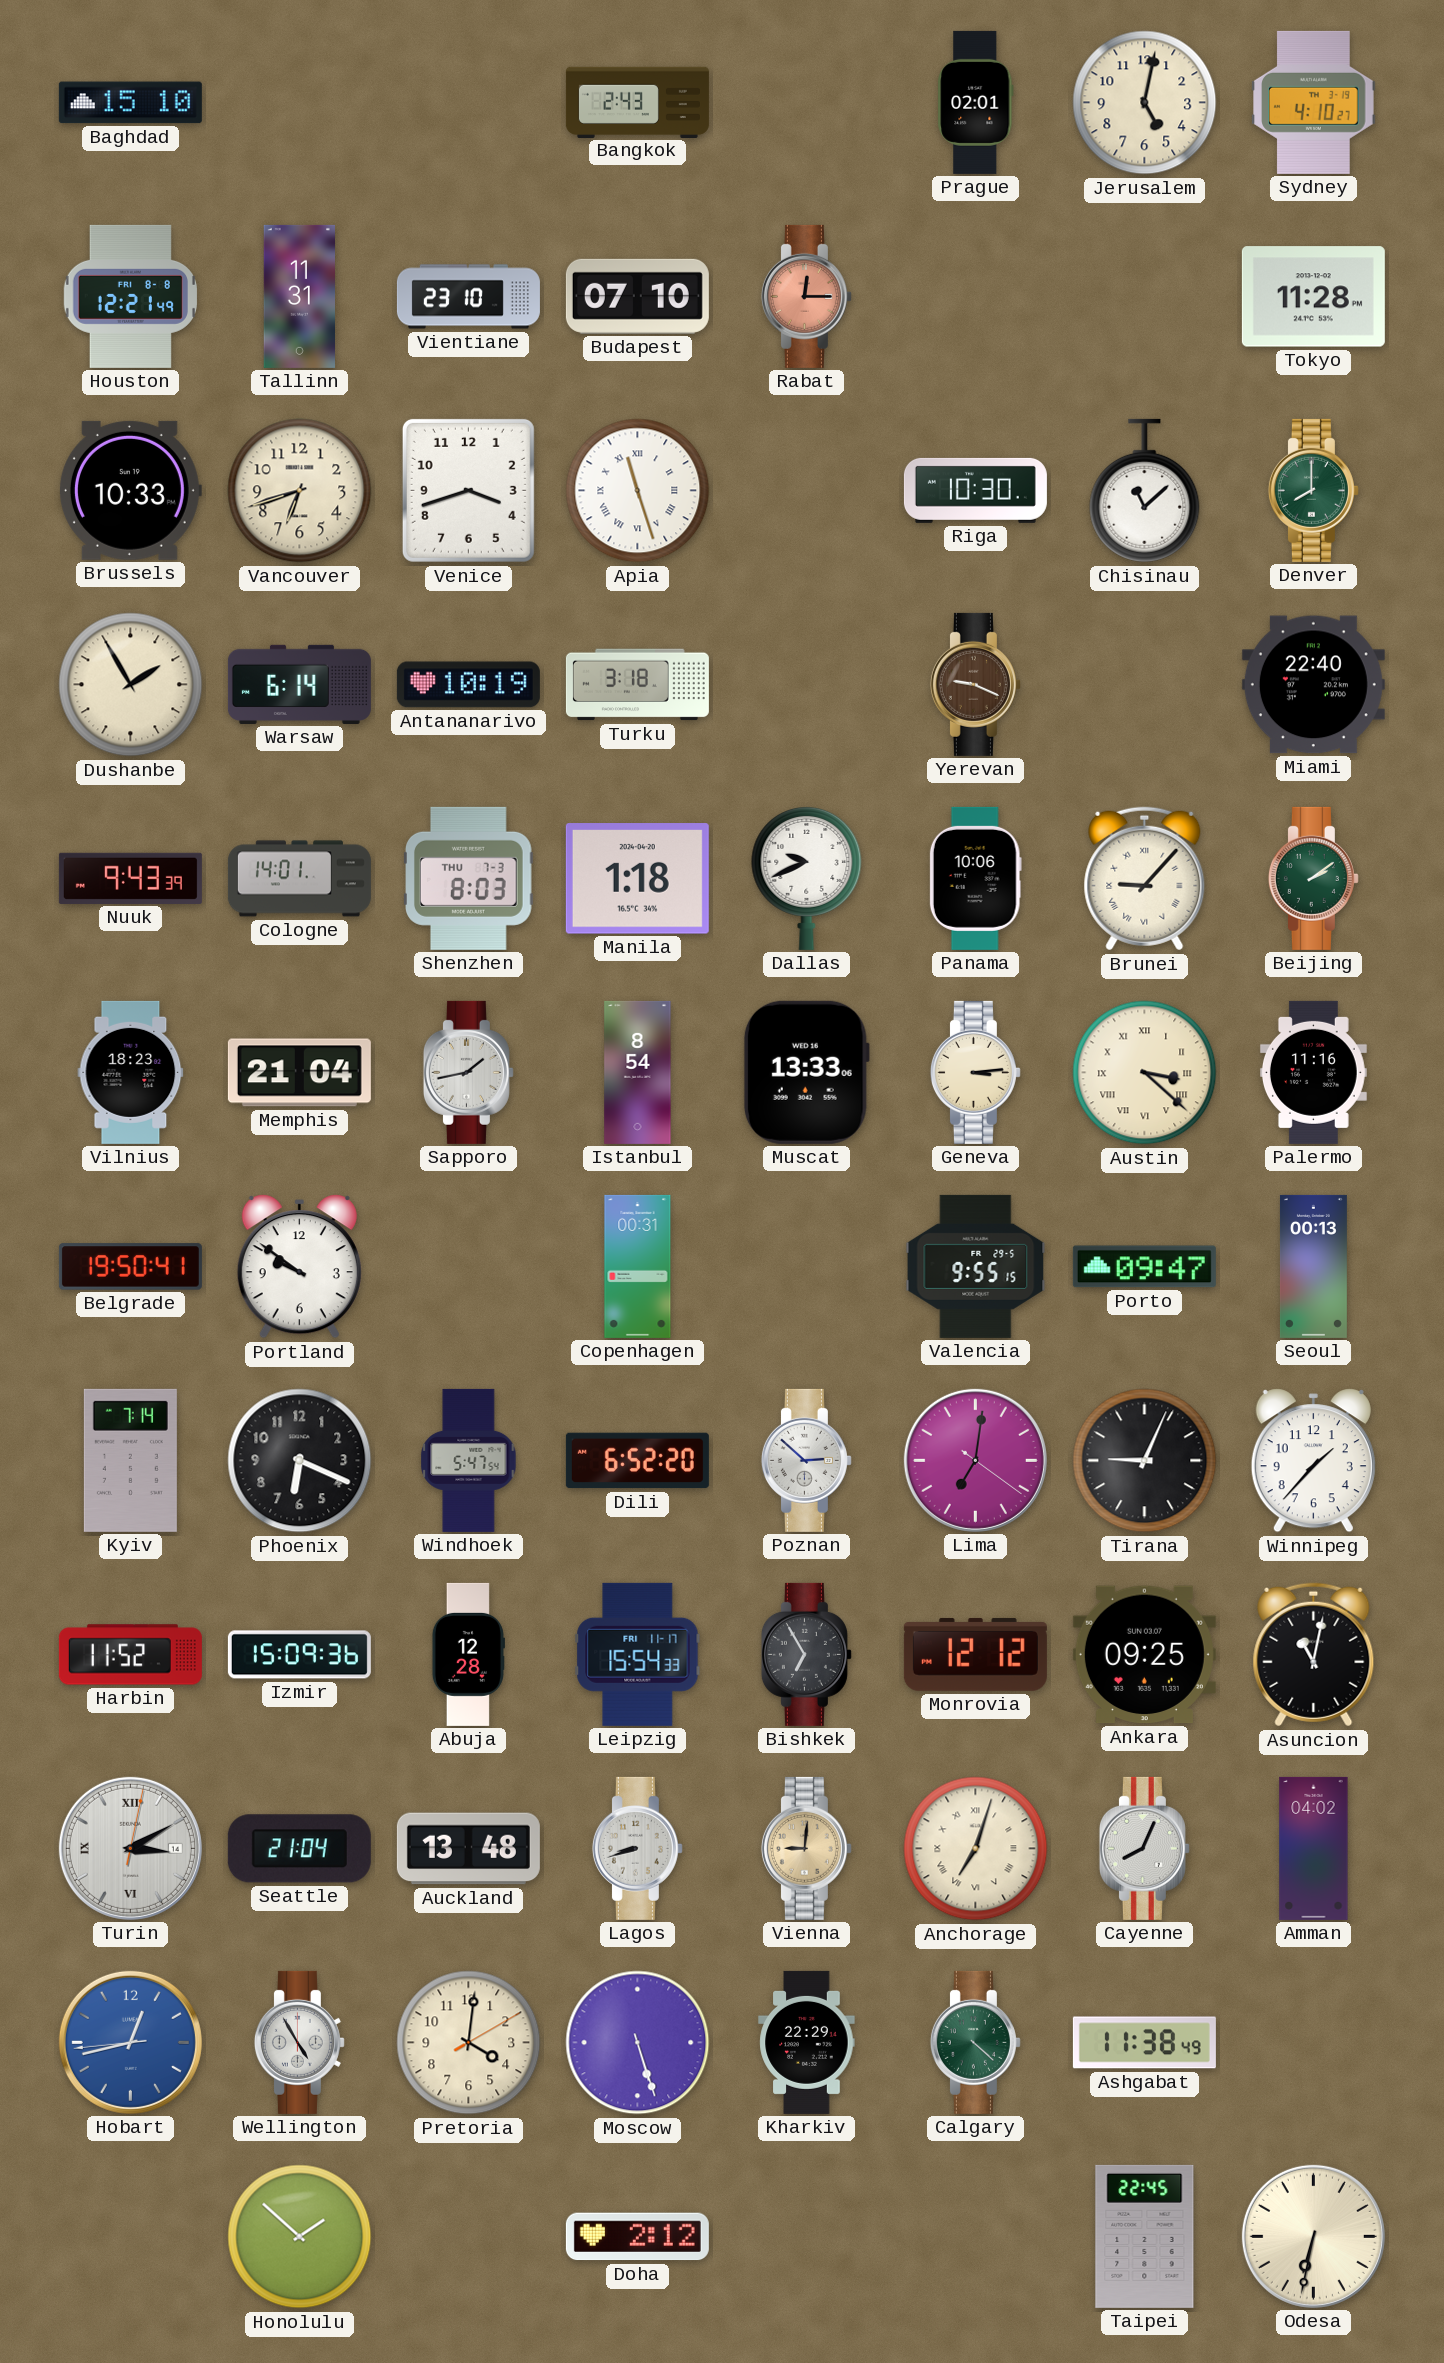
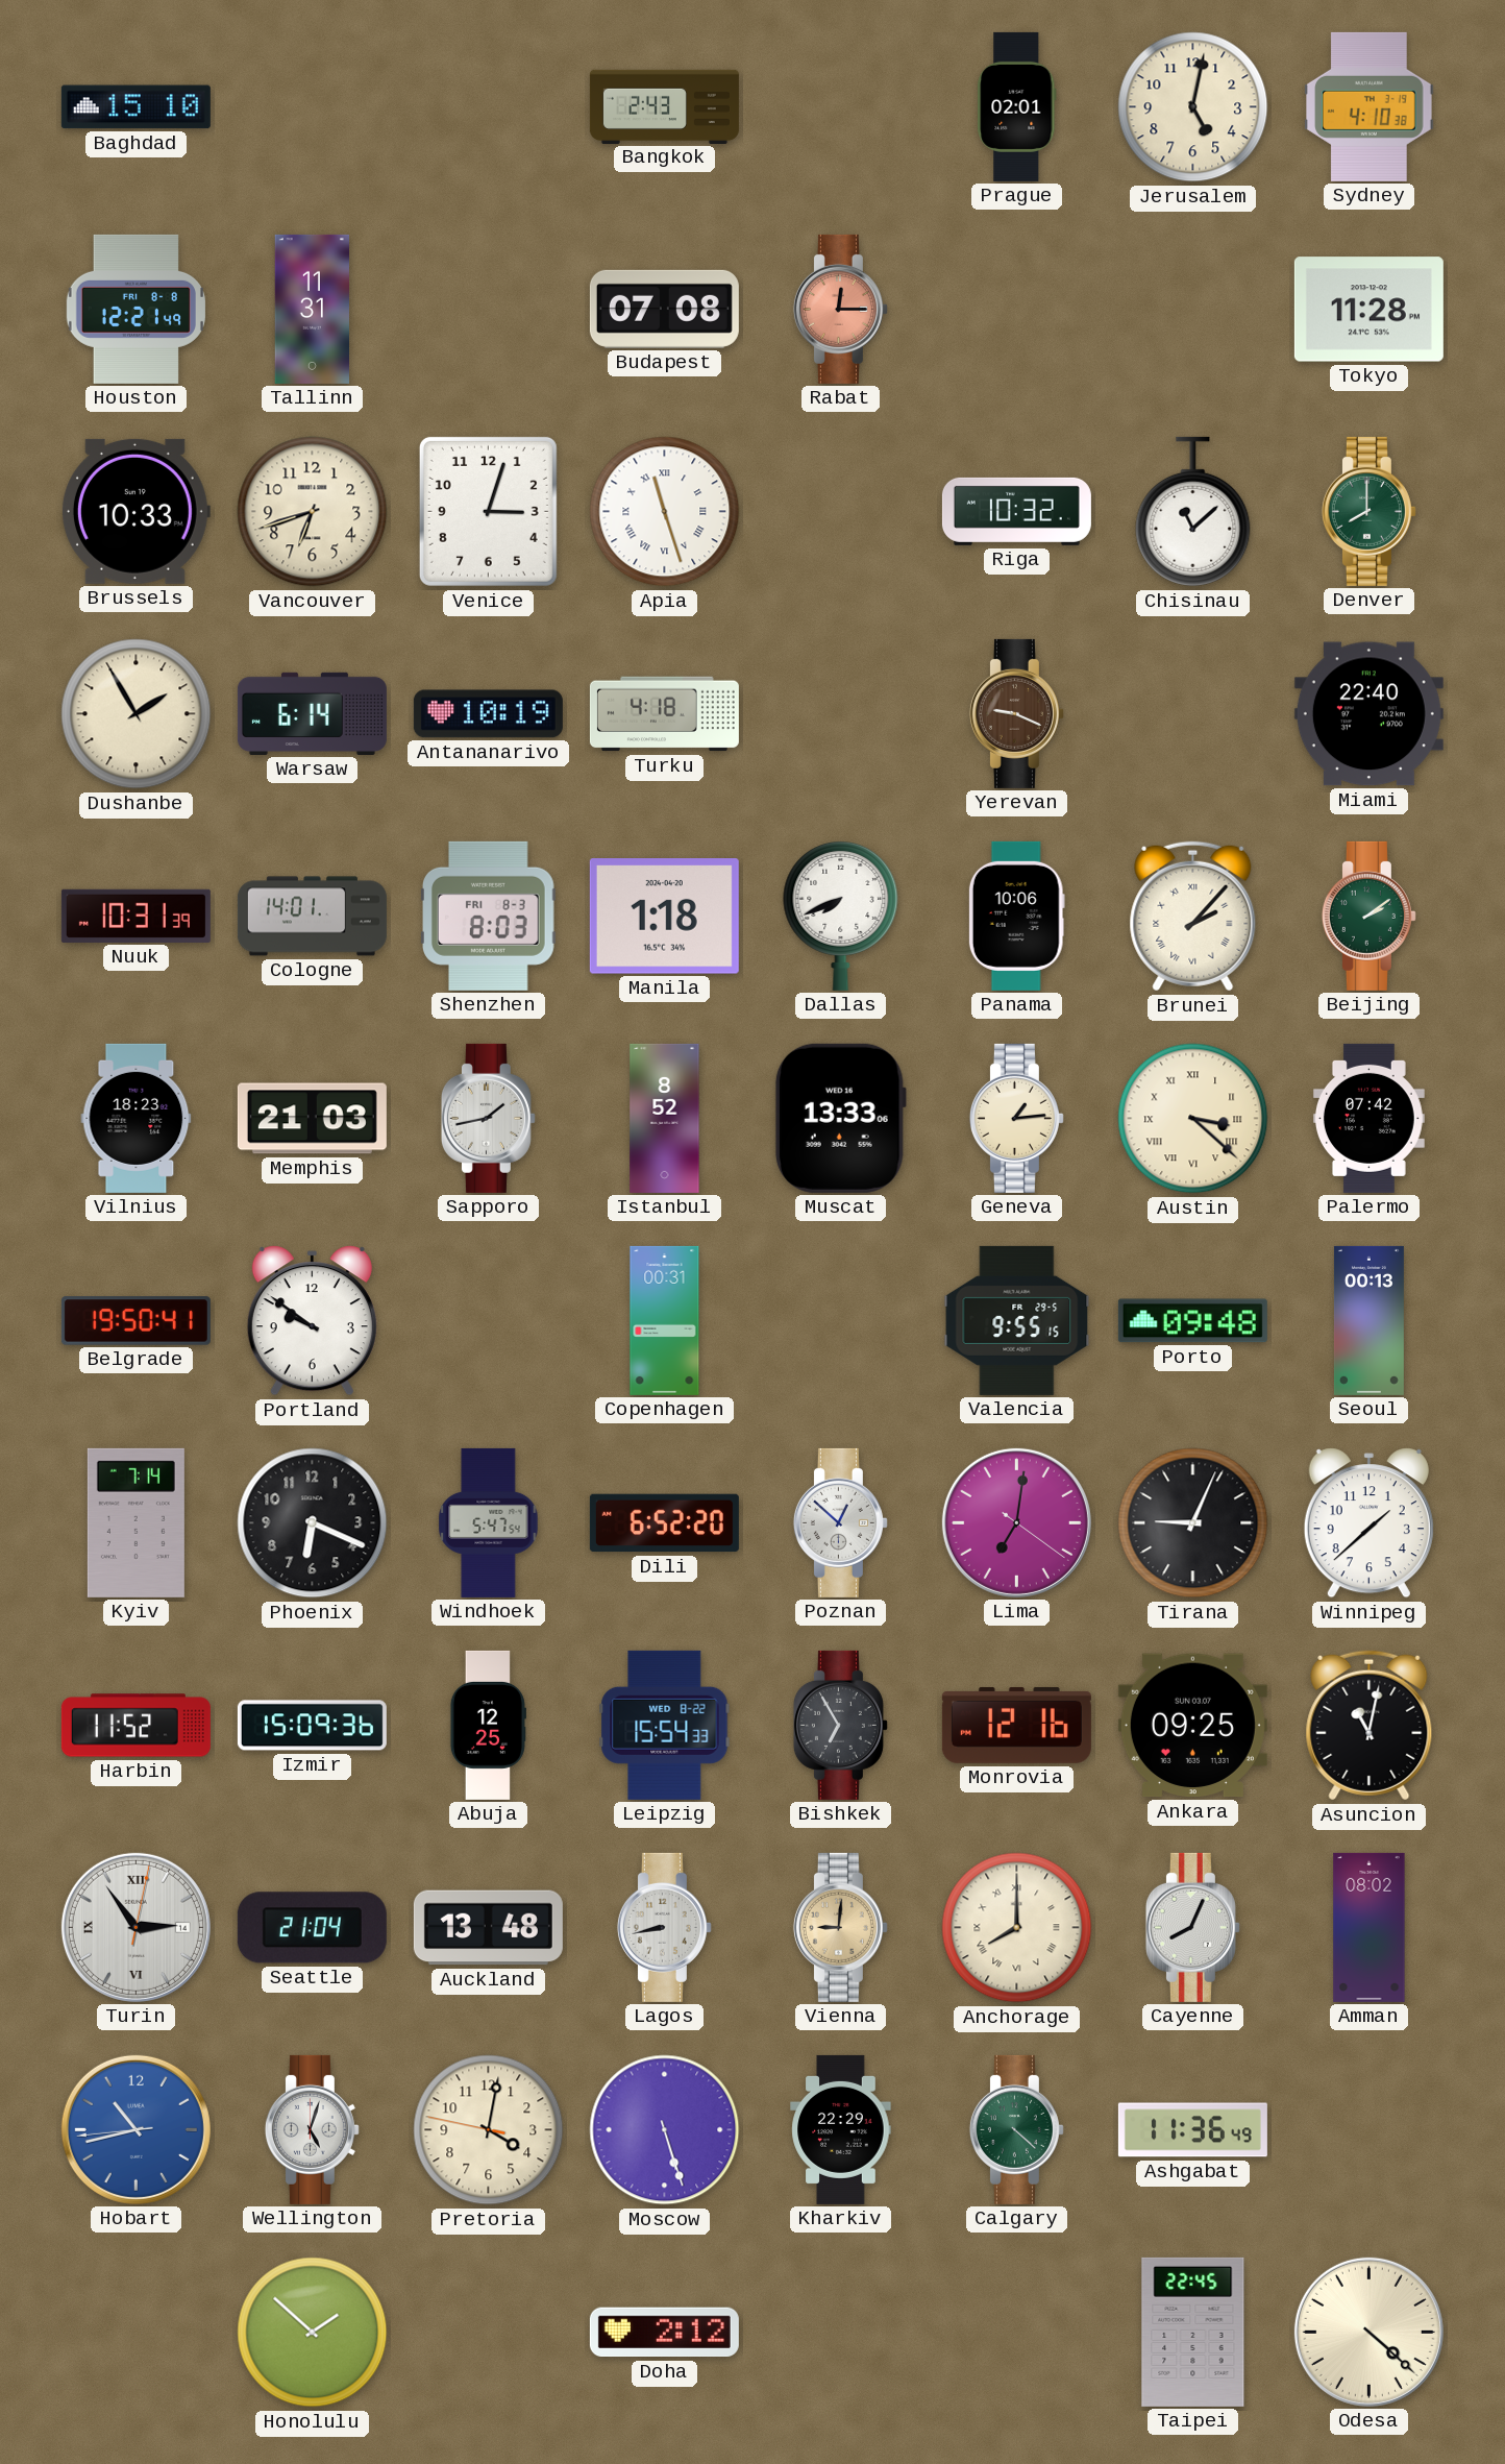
Sydney: 4:10:27 -> 4:10:38 (1370, 106)
Vientiane: 23:10 -> none (468, 297)
Budapest: 07:10 -> 07:08 (664, 309)
Venice: 3:42 -> 3:03 (488, 511)
Riga: 10:30 -> 10:32 (1016, 511)
Turku: 3:18 -> 4:18 (664, 714)
Nuuk: 9:43 -> 10:31 (135, 916)
Shenzhen date: THU 7-3 -> FRI 8-3 (489, 916)
Dallas: 9:41 -> 7:41 (841, 916)
Brunei: 9:07 -> 2:07 (1193, 917)
Memphis: 21:04 -> 21:03 (312, 1119)
Istanbul: 8:54 -> 8:52 (665, 1118)
Geneva: 3:14 -> 1:14 (1016, 1118)
Palermo: 11:16 -> 07:42 (1368, 1118)
Porto: 09:47 -> 09:48 (1192, 1321)
Poznan: 2:52 -> 12:52 (840, 1522)
Winnipeg: 1:37 -> 1:38 (1368, 1523)
Abuja: 12:28 -> 12:25 (488, 1725)
Leipzig date: FRI 11-17 -> WED 8-22 (665, 1725)
Monrovia: 12:12 -> 12:16 (1016, 1725)
Turin: 3:10 -> 2:54 (135, 1927)
Lagos: 8:42 -> 8:43 (664, 1927)
Anchorage: 7:03 -> 8:00 (1017, 1928)
Amman: 04:02 -> 08:02 (1370, 1927)
Hobart: 12:42 -> 10:42 (135, 2129)
Wellington: 4:55 -> 5:03 (312, 2129)
Pretoria: 4:01:10 -> 4:01:47 (489, 2130)
Ashgabat: 11:38 -> 11:36 (1192, 2130)
Odesa: 6:32 -> 4:22 (1368, 2332)
